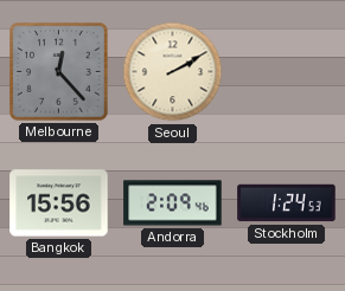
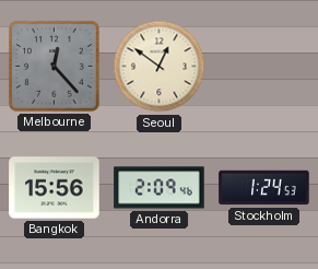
Seoul: 2:10 -> 12:51 (160, 67)
